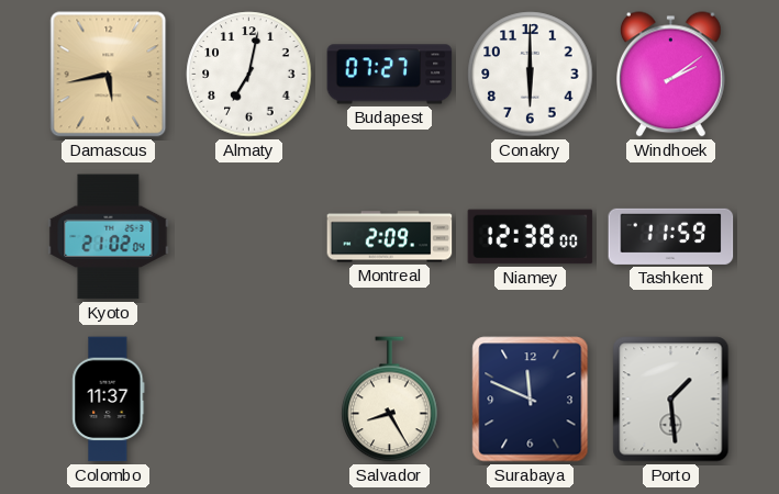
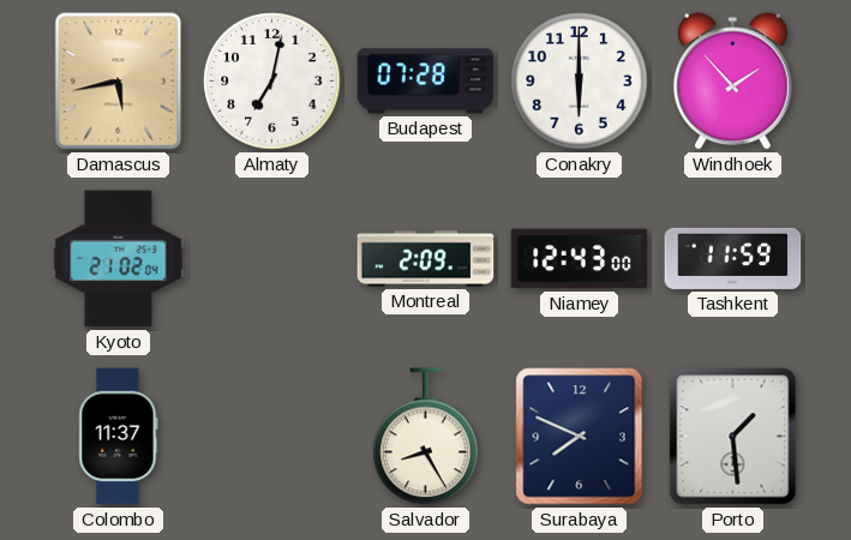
Budapest: 07:27 -> 07:28 (426, 82)
Windhoek: 2:09 -> 1:53 (733, 82)
Niamey: 12:38 -> 12:43 (580, 259)
Surabaya: 11:49 -> 7:49 (580, 437)
